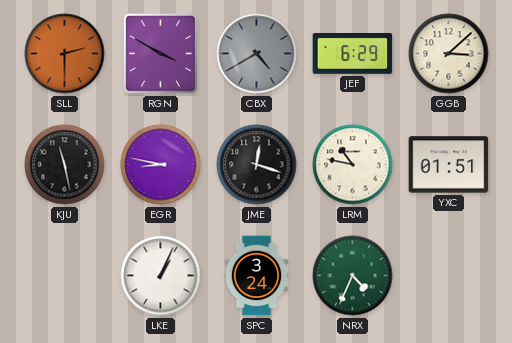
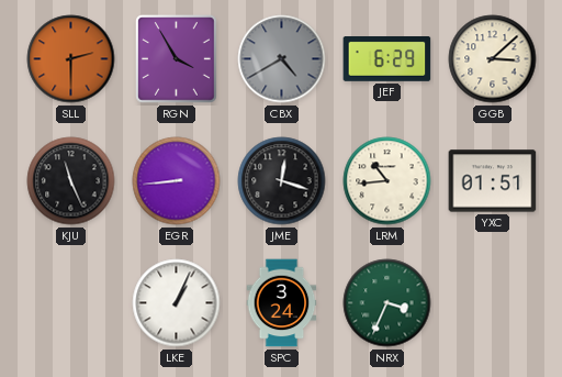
RGN: 3:50 -> 3:55 (177, 59)
KJU: 11:28 -> 11:26 (71, 181)
EGR: 8:47 -> 8:44 (177, 181)
LRM: 10:47 -> 10:44 (387, 181)
NRX: 4:34 -> 3:34 (387, 303)
